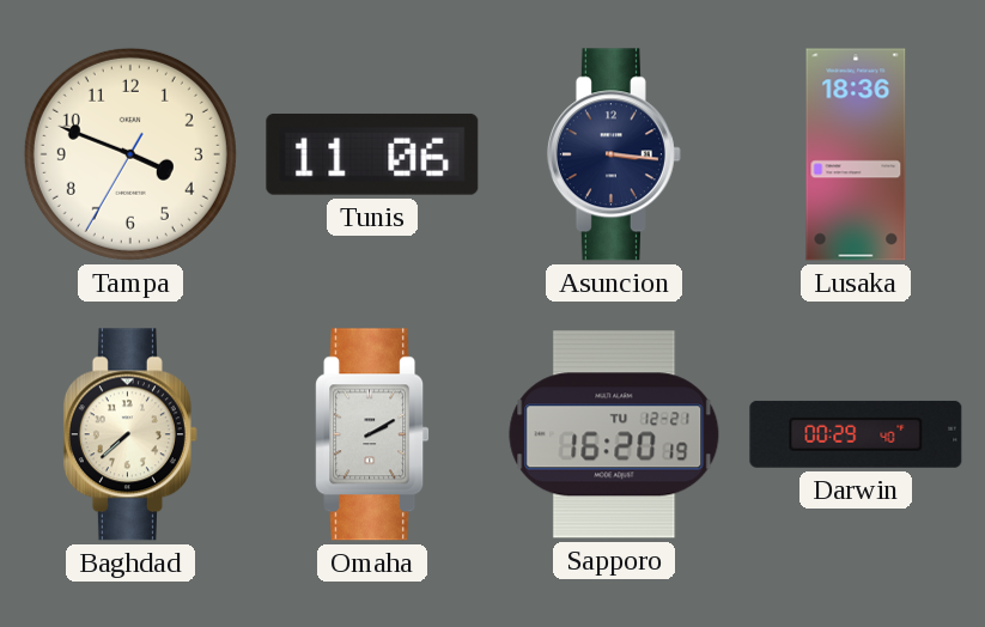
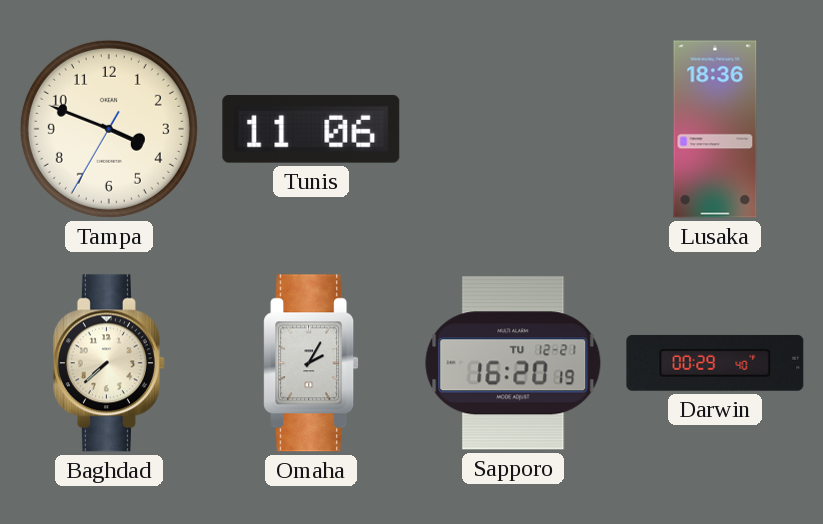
Asuncion: 3:16 -> none (614, 154)
Omaha: 2:10 -> 2:05 (311, 363)
